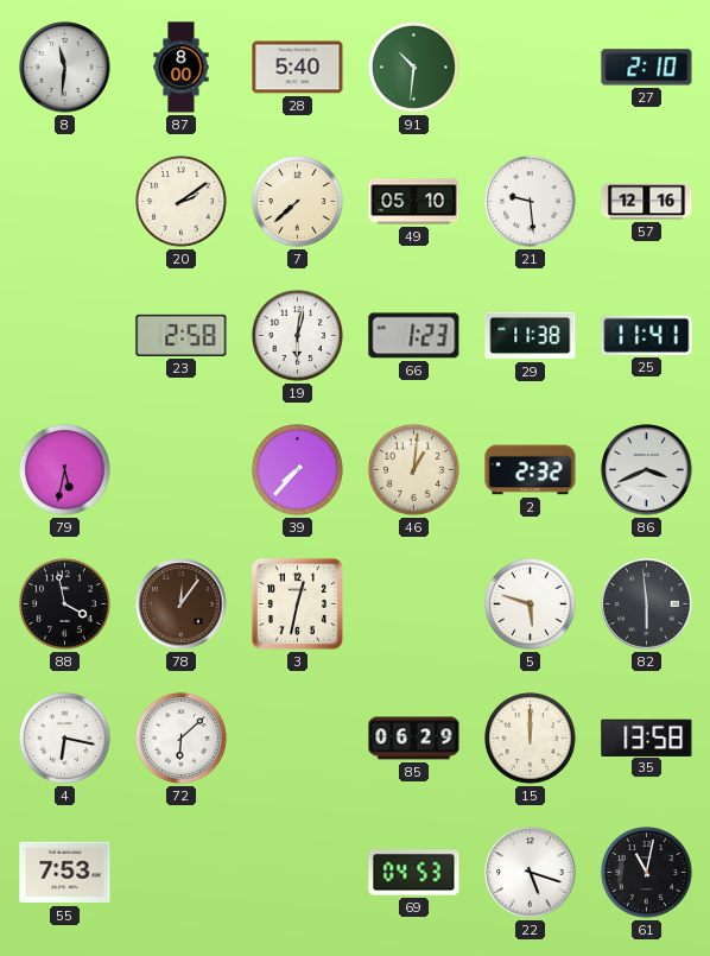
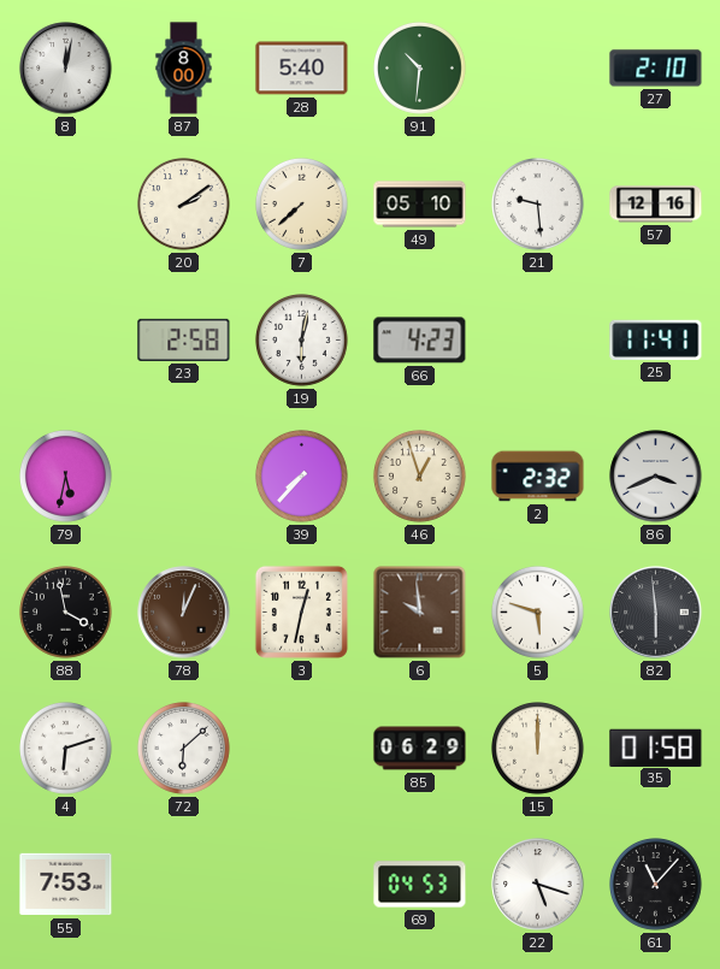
8: 11:31 -> 12:02 (66, 69)
66: 1:23 -> 4:23 (420, 341)
29: 11:38 -> none (531, 336)
46: 1:01 -> 12:57 (420, 477)
78: 12:06 -> 12:04 (184, 613)
6: none -> 9:59 (420, 613)
4: 6:17 -> 6:12 (66, 749)
35: 13:58 -> 01:58 (656, 748)
61: 11:02 -> 11:07 (656, 885)
